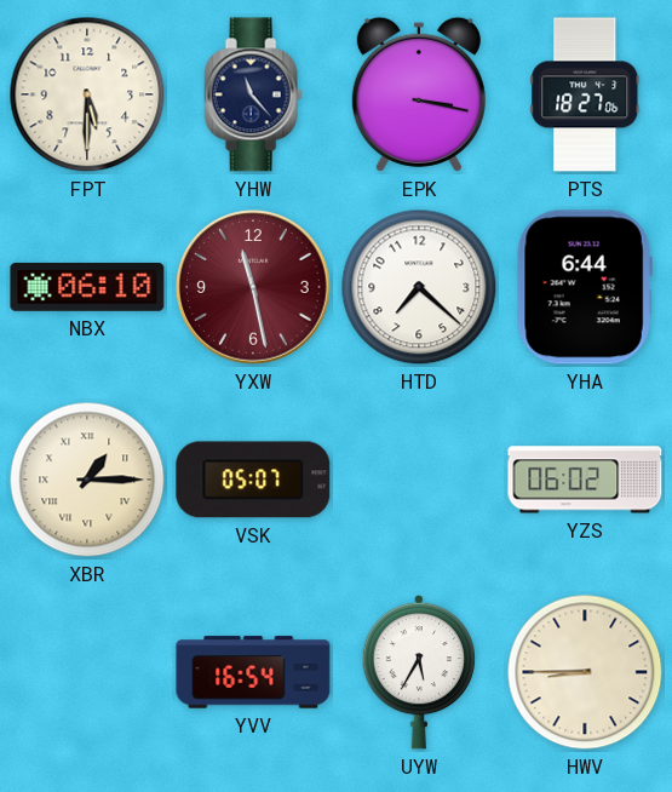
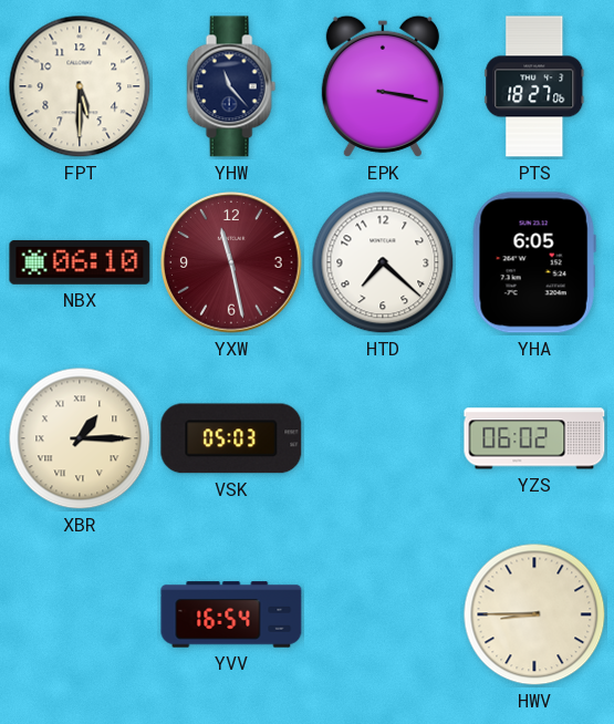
YHA: 6:44 -> 6:05 (534, 262)
VSK: 05:07 -> 05:03 (231, 438)
UYW: 5:35 -> none (419, 672)
